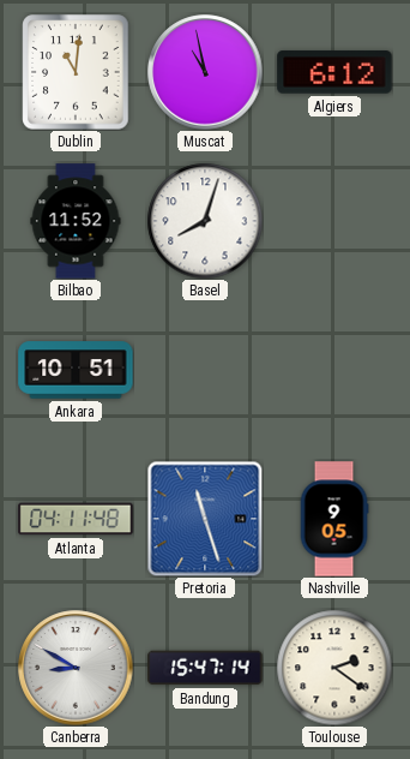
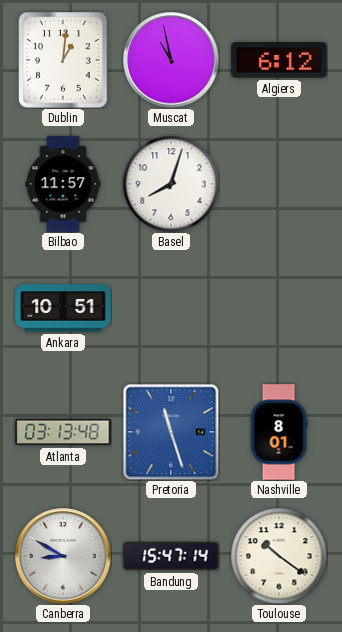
Dublin: 11:01 -> 1:01 (63, 60)
Bilbao: 11:52 -> 11:57 (63, 184)
Atlanta: 04:11 -> 03:13 (63, 432)
Nashville: 9:05 -> 8:01 (279, 432)
Toulouse: 2:21 -> 10:21 (279, 556)
